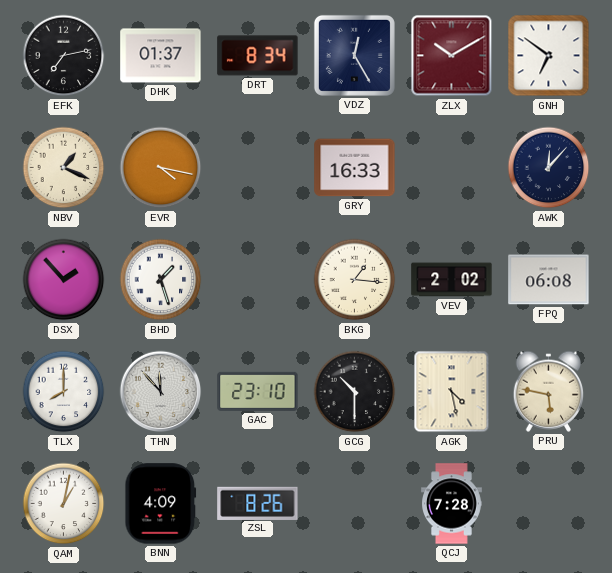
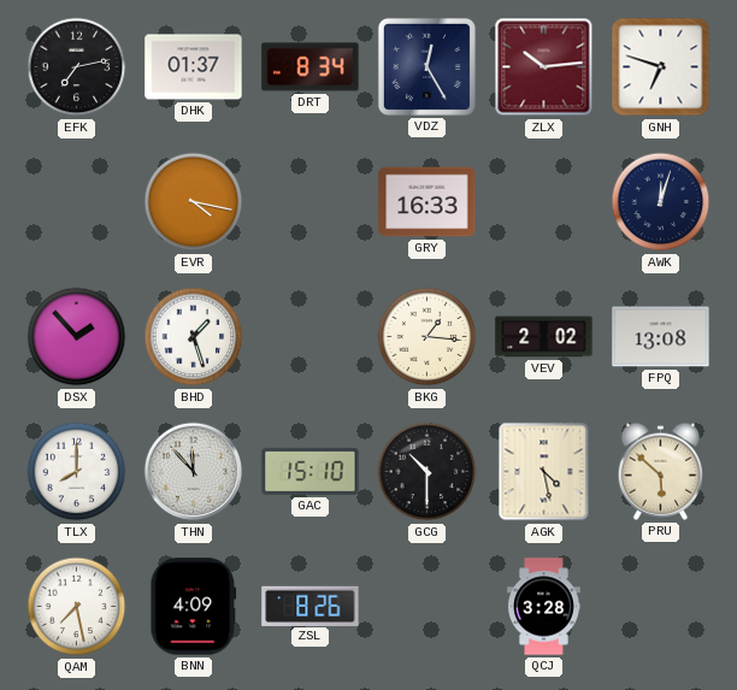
ZLX: 10:10 -> 10:14 (544, 67)
GNH: 6:51 -> 6:48 (661, 67)
NBV: 1:19 -> none (64, 168)
AWK: 12:07 -> 12:03 (661, 202)
FPQ: 06:08 -> 13:08 (661, 337)
GAC: 23:10 -> 15:10 (311, 471)
PRU: 5:47 -> 5:52 (661, 471)
QAM: 1:02 -> 7:28 (77, 607)
QCJ: 7:28 -> 3:28 (544, 607)
